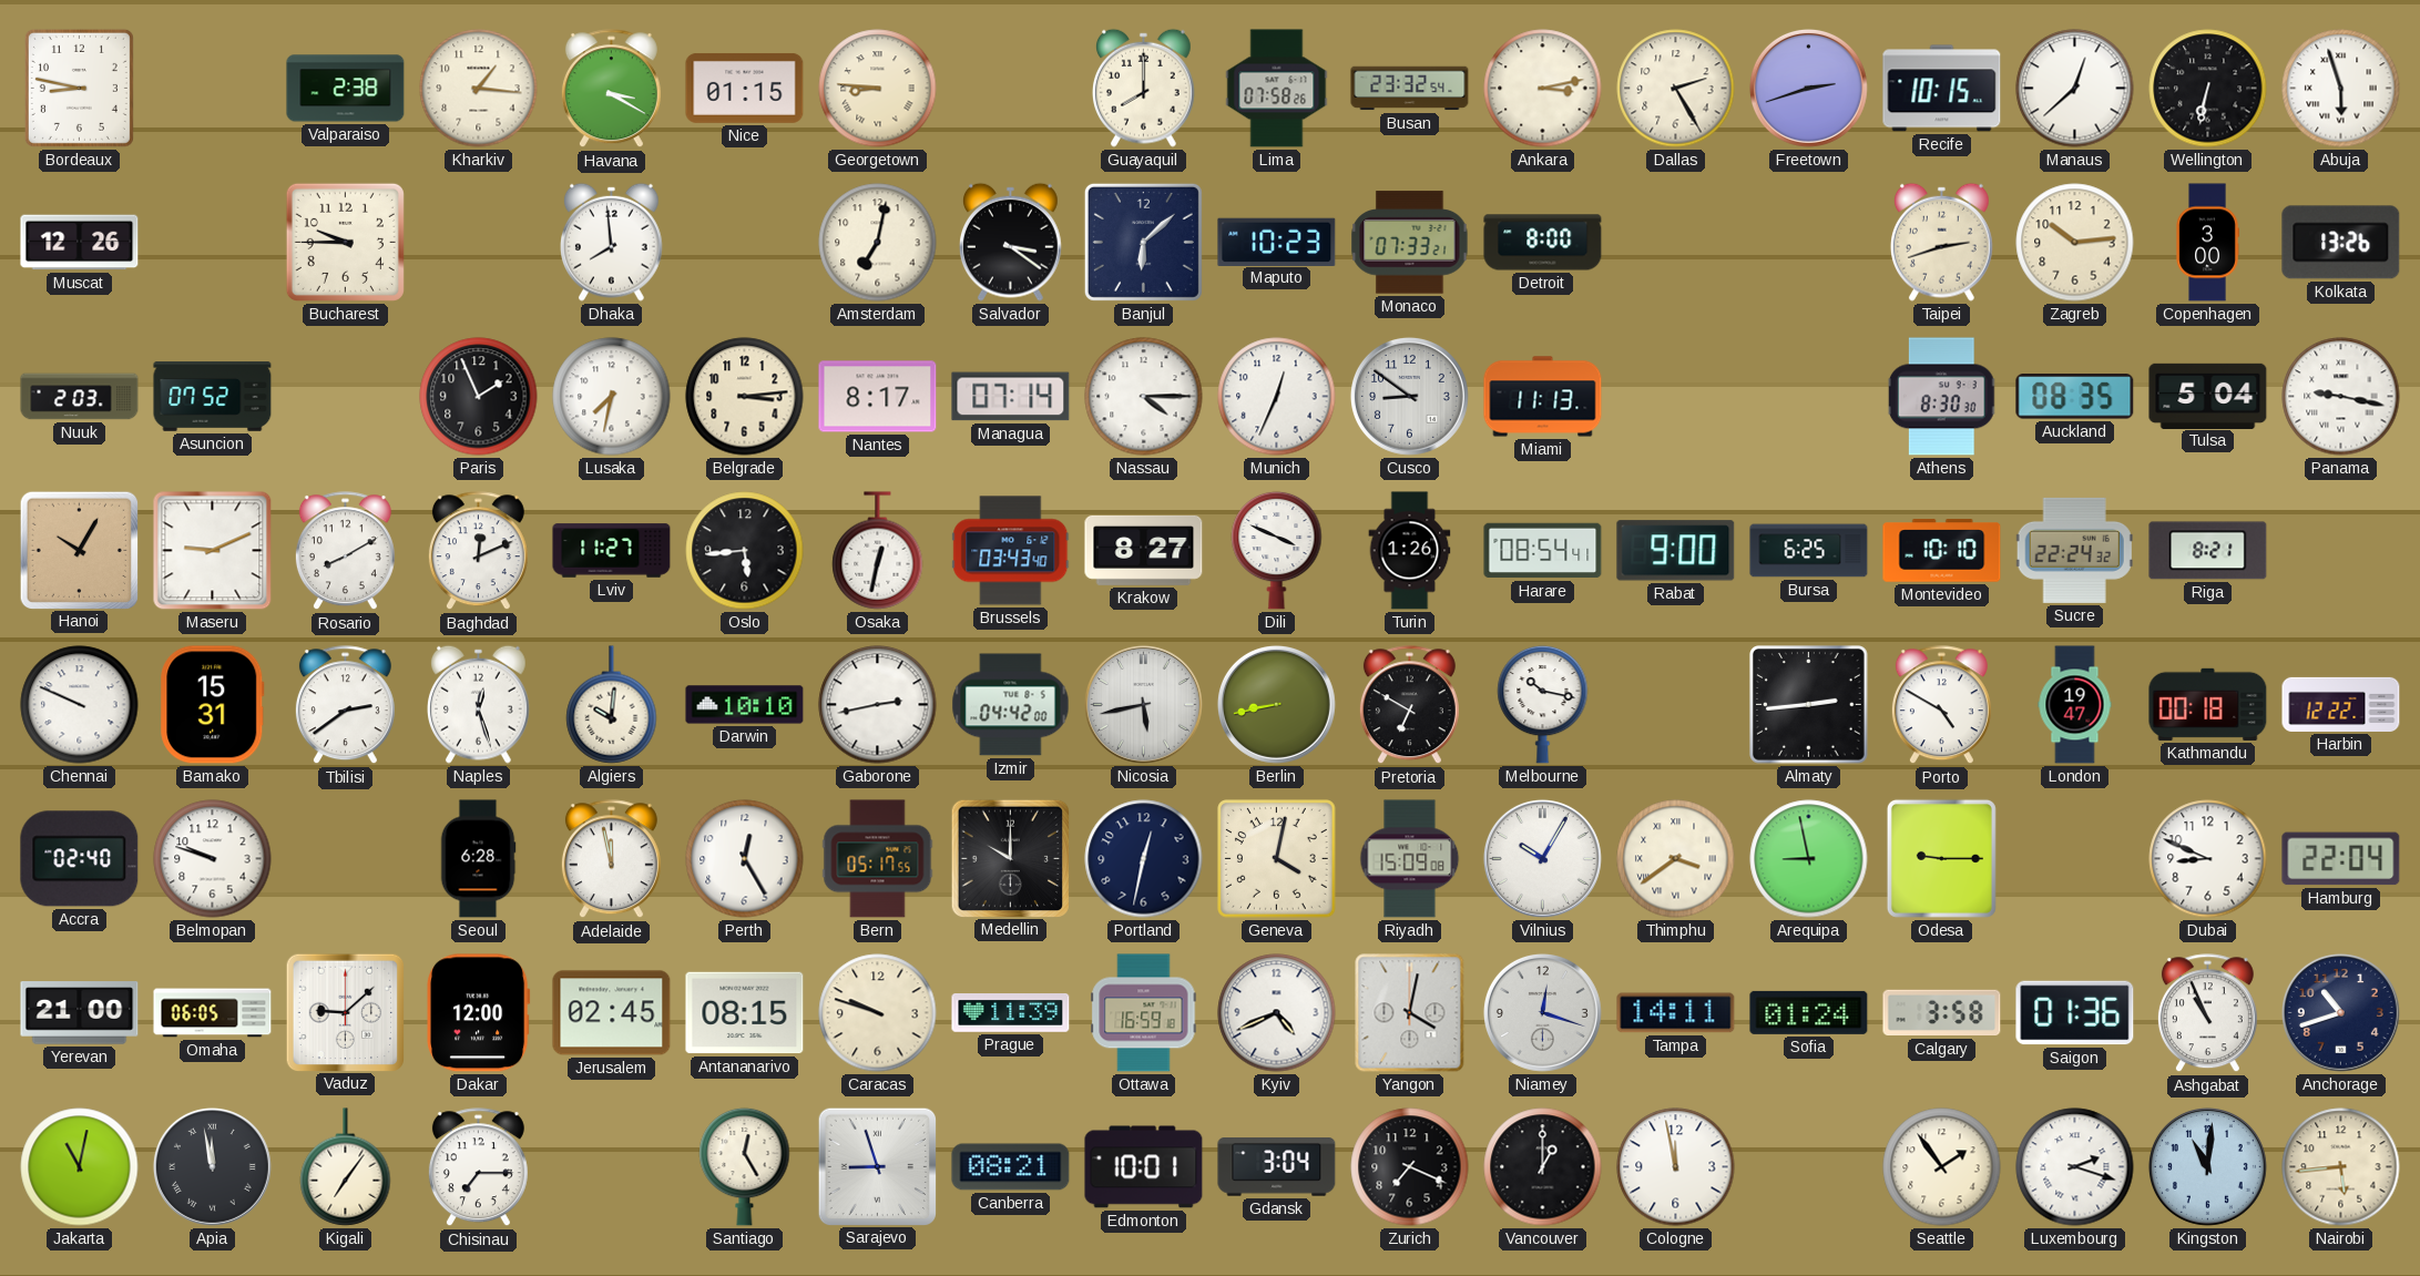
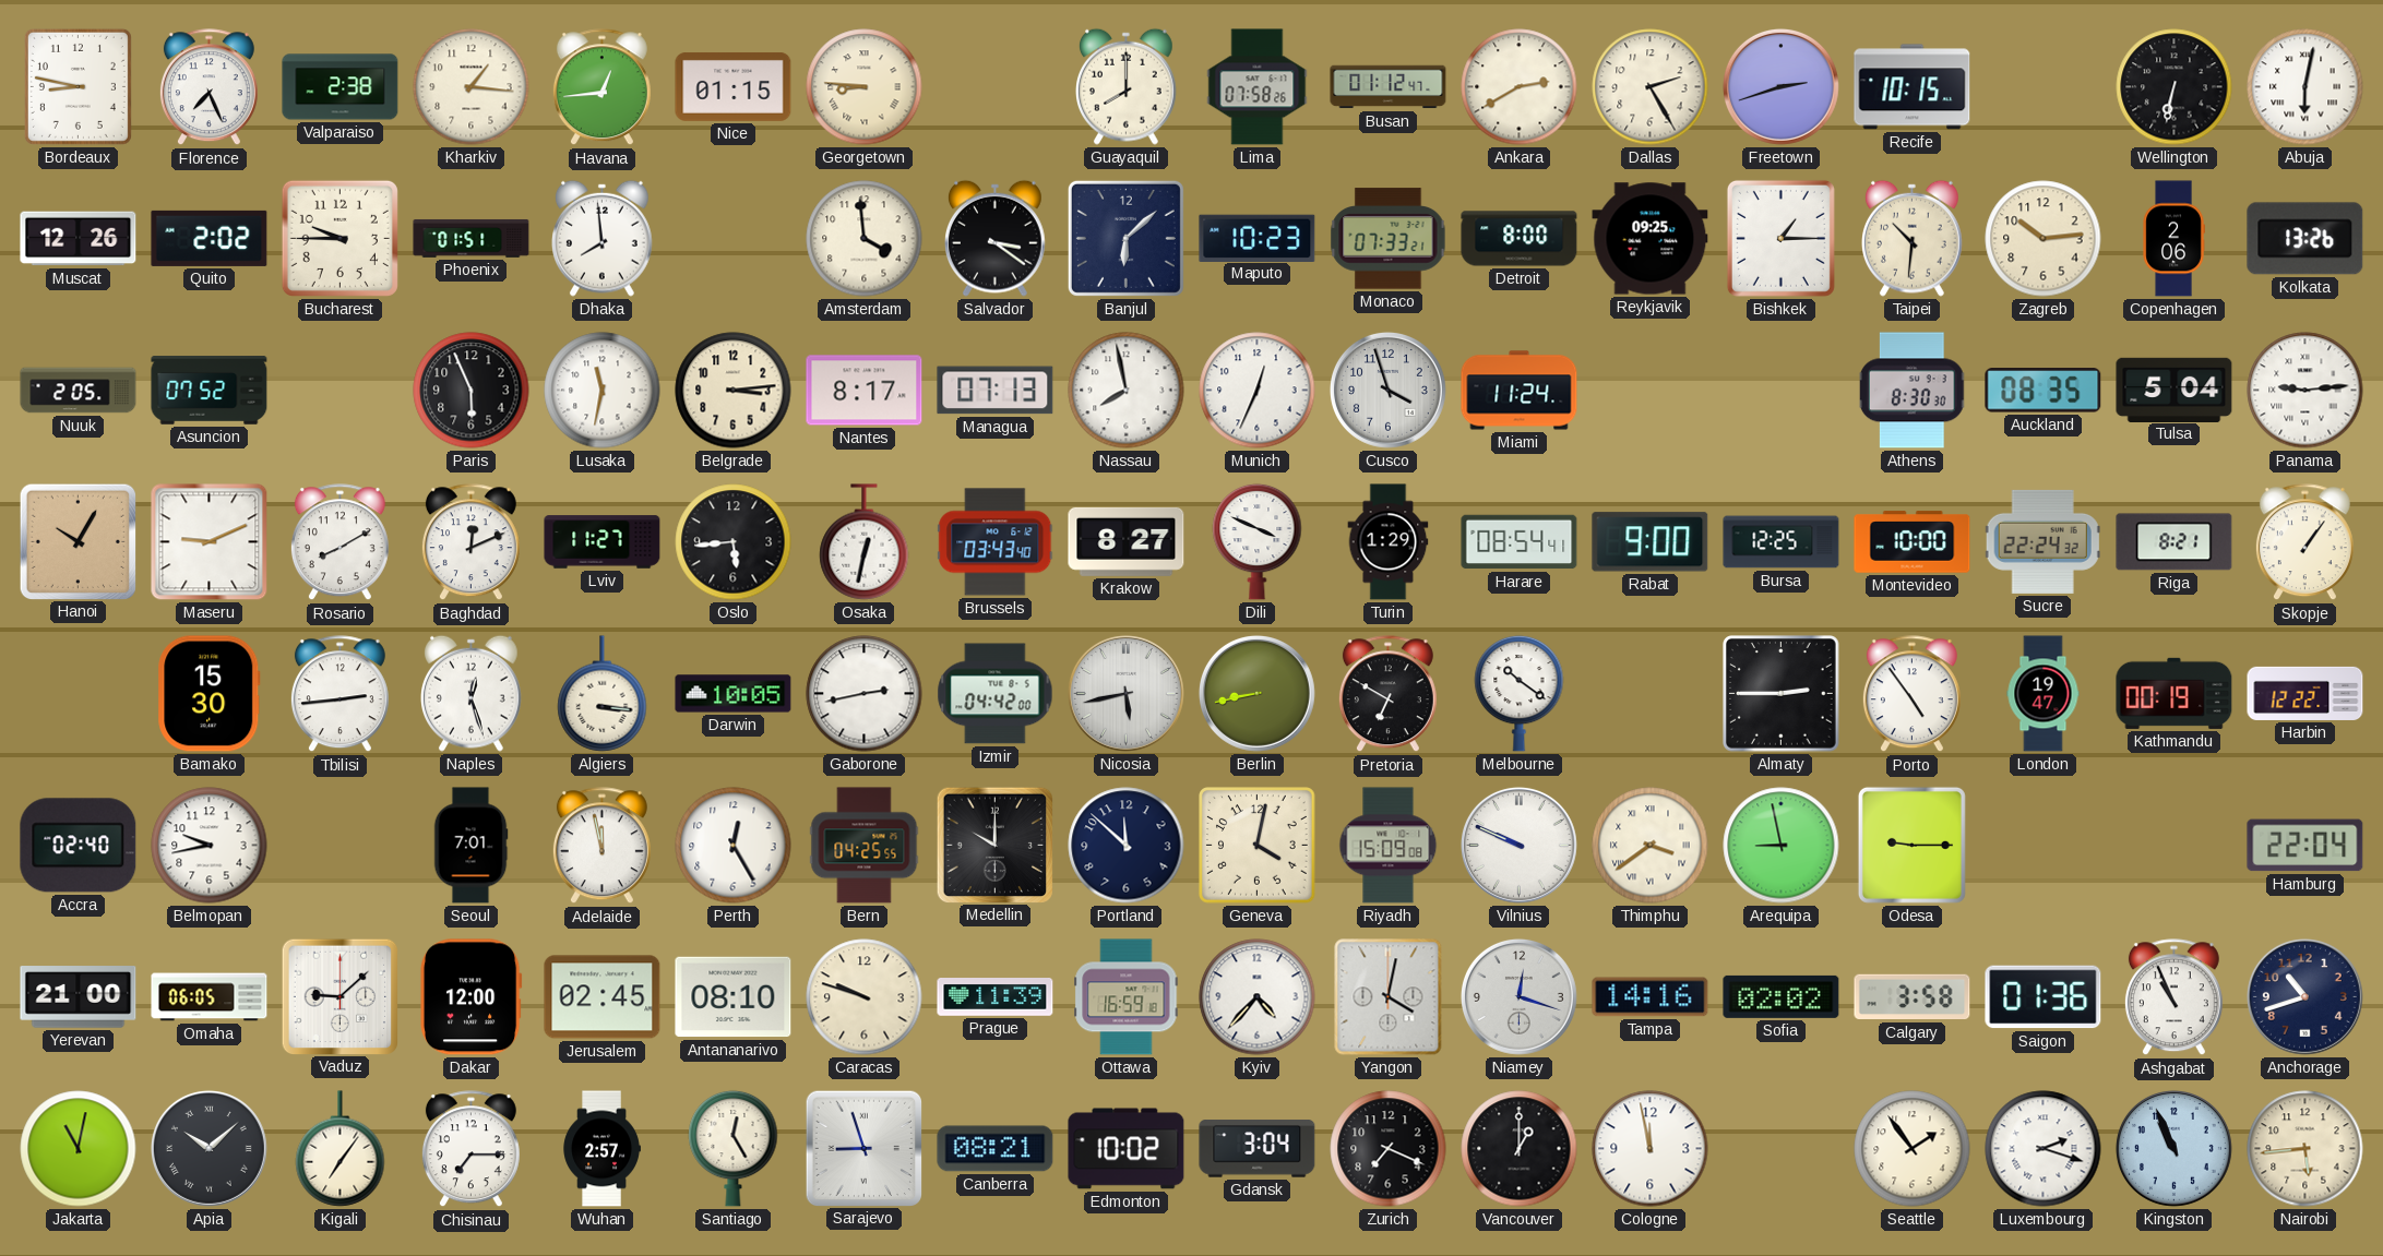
Florence: none -> 7:26 (208, 87)
Havana: 3:20 -> 12:44 (601, 87)
Busan: 23:32 -> 01:12 (1389, 87)
Ankara: 3:13 -> 2:40 (1520, 87)
Manaus: 12:38 -> none (2075, 89)
Abuja: 5:57 -> 6:02 (2305, 87)
Quito: none -> 2:02 (210, 238)
Phoenix: none -> 01:51 (472, 239)
Amsterdam: 7:02 -> 3:59 (865, 239)
Reykjavik: none -> 09:25 (1651, 239)
Bishkek: none -> 1:15 (1780, 238)
Taipei: 2:42 -> 10:31 (1913, 238)
Copenhagen: 3:00 -> 2:06 (2173, 239)
Nuuk: 2:03 -> 2:05 (79, 391)
Paris: 1:56 -> 5:56 (472, 391)
Lusaka: 7:32 -> 11:32 (603, 391)
Managua: 07:14 -> 07:13 (996, 391)
Nassau: 4:15 -> 7:58 (1127, 391)
Cusco: 8:51 -> 3:57 (1387, 390)
Miami: 11:13 -> 11:24 (1520, 391)
Panama: 9:17 -> 9:14 (2305, 391)
Turin: 1:26 -> 1:29 (1389, 542)
Bursa: 6:25 -> 12:25 (1782, 542)
Montevideo: 10:10 -> 10:00 (1913, 542)
Skopje: none -> 1:06 (2304, 542)
Chennai: 9:49 -> none (80, 705)
Bamako: 15:31 -> 15:30 (210, 694)
Tbilisi: 2:39 -> 2:44 (339, 694)
Algiers: 10:01 -> 3:16 (603, 694)
Darwin: 10:10 -> 10:05 (734, 694)
Melbourne: 10:17 -> 10:21 (1520, 693)
Almaty: 2:44 -> 2:45 (1782, 694)
Porto: 4:50 -> 4:54 (1911, 694)
Kathmandu: 00:18 -> 00:19 (2175, 693)
Belmopan: 9:48 -> 9:43 (210, 846)
Seoul: 6:28 -> 7:01 (470, 846)
Bern: 05:17 -> 04:25 (865, 846)
Portland: 12:32 -> 11:52 (1127, 846)
Vilnius: 10:05 -> 9:49 (1518, 845)
Dubai: 8:49 -> none (2208, 859)
Antananarivo: 08:15 -> 08:10 (734, 997)
Kyiv: 4:41 -> 4:37 (1258, 997)
Tampa: 14:11 -> 14:16 (1651, 997)
Sofia: 01:24 -> 02:02 (1782, 996)
Apia: 11:58 -> 10:08 (208, 1148)
Wuhan: none -> 2:57 (601, 1149)
Edmonton: 10:01 -> 10:02 (1127, 1149)
Kingston: 11:01 -> 10:56 (2173, 1148)
